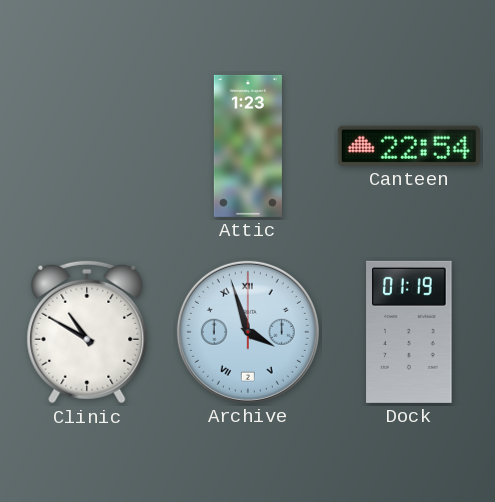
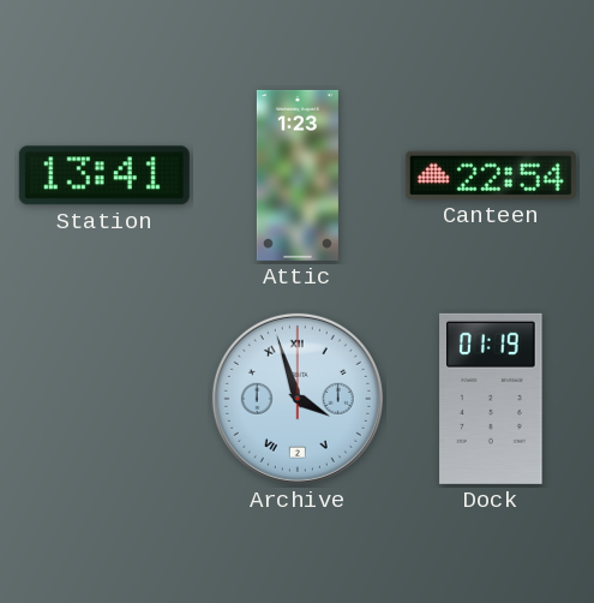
Station: none -> 13:41 (104, 175)
Clinic: 10:50 -> none (87, 332)
